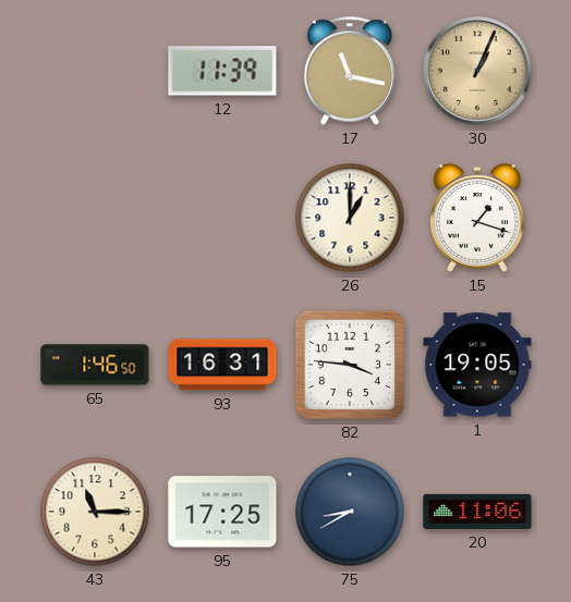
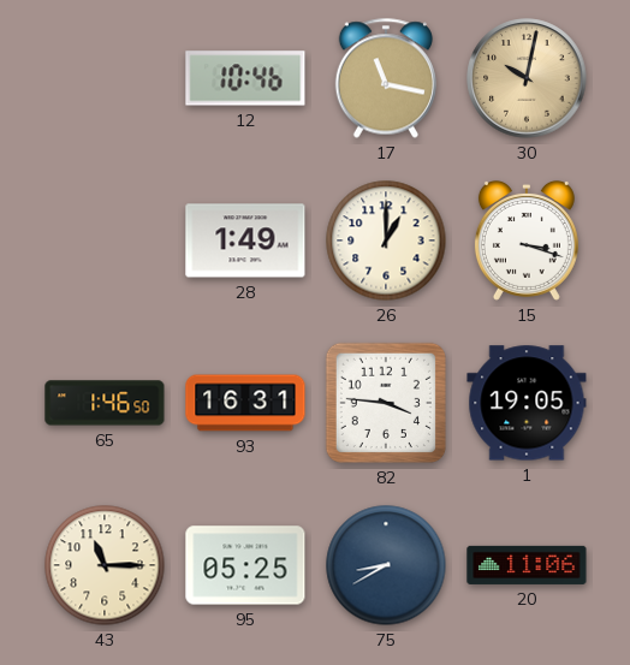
12: 11:39 -> 10:46 (245, 78)
30: 1:04 -> 10:02 (527, 78)
28: none -> 1:49 (245, 241)
15: 1:18 -> 3:18 (527, 241)
95: 17:25 -> 05:25 (245, 565)
